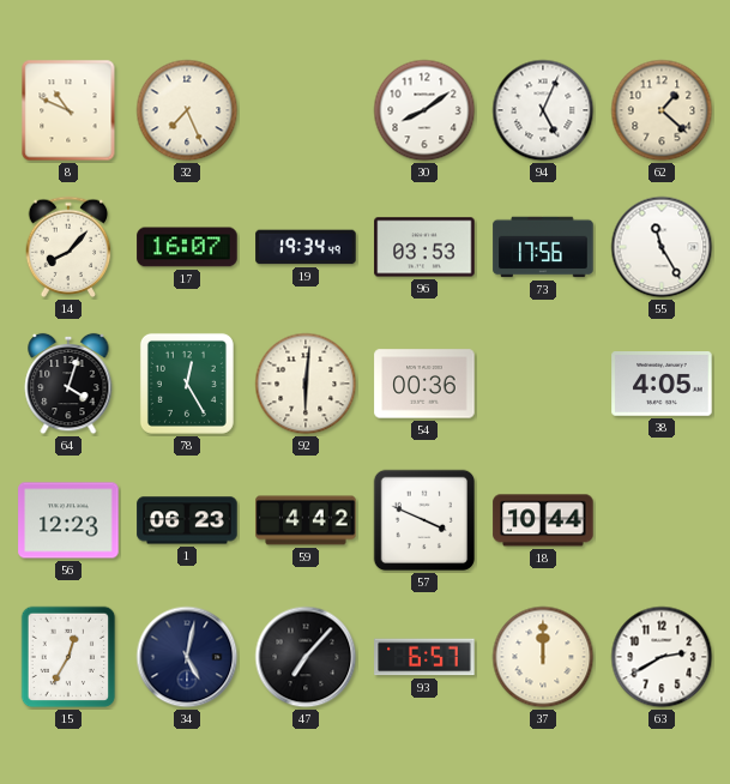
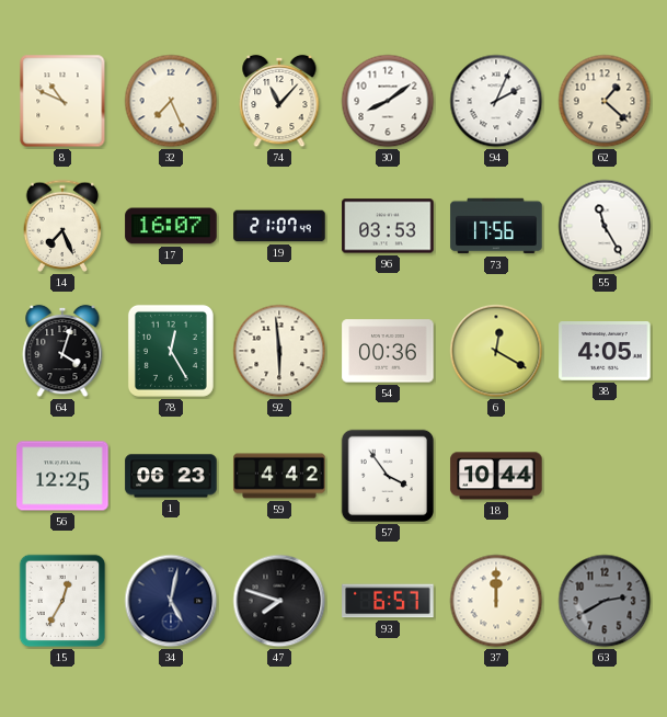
74: none -> 11:07 (279, 101)
94: 5:04 -> 2:04 (496, 101)
14: 8:07 -> 7:26 (62, 226)
19: 19:34 -> 21:07 (279, 226)
92: 6:01 -> 5:59 (279, 351)
6: none -> 12:20 (496, 351)
56: 12:23 -> 12:25 (62, 476)
57: 3:49 -> 3:54 (388, 476)
47: 7:07 -> 7:48 (279, 601)
63 dial: white -> grey (605, 601)
